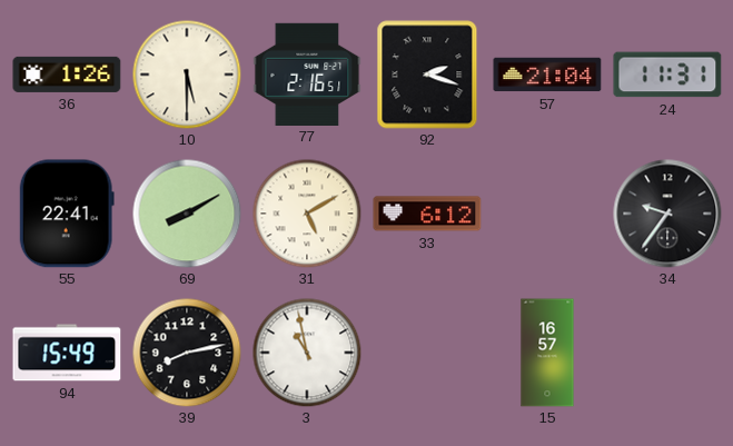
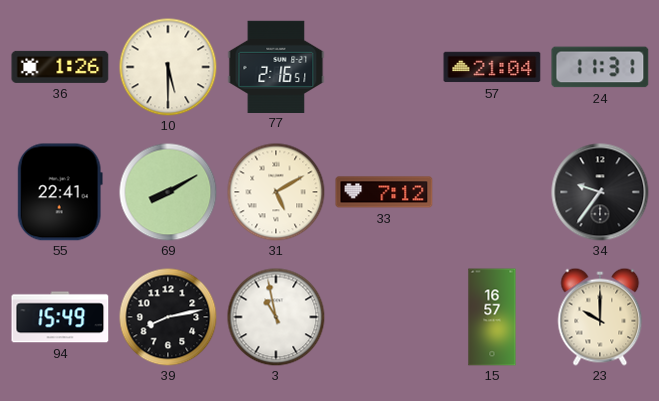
92: 2:18 -> none (427, 75)
33: 6:12 -> 7:12 (384, 192)
23: none -> 10:00 (600, 317)
